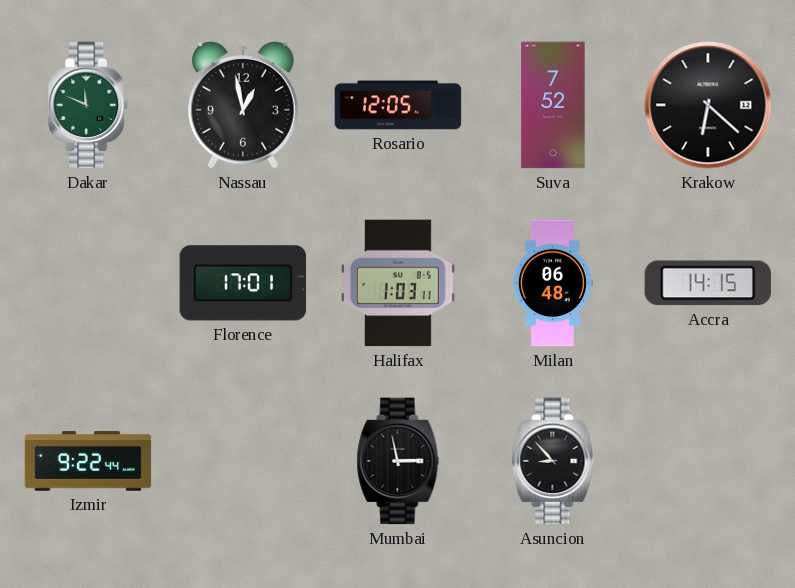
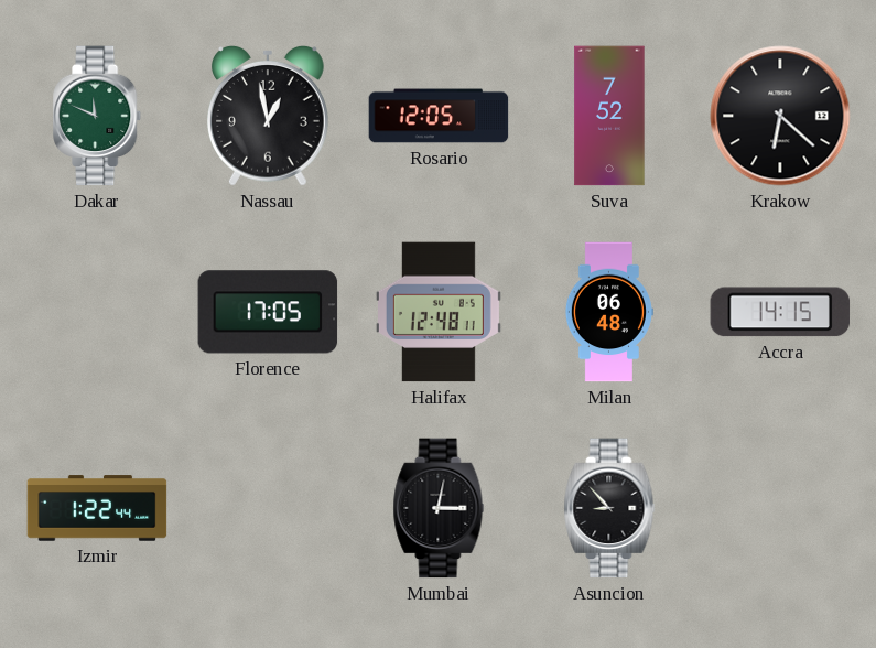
Florence: 17:01 -> 17:05 (268, 312)
Halifax: 1:03 -> 12:48 (439, 312)
Izmir: 9:22 -> 1:22 (97, 508)
Mumbai: 2:58 -> 3:02 (439, 508)
